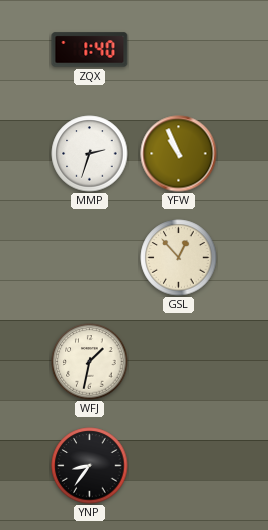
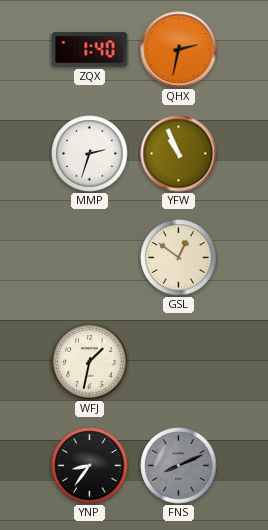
QHX: none -> 2:32 (179, 50)
GSL: 12:53 -> 12:51 (179, 258)
FNS: none -> 8:11 (179, 466)
